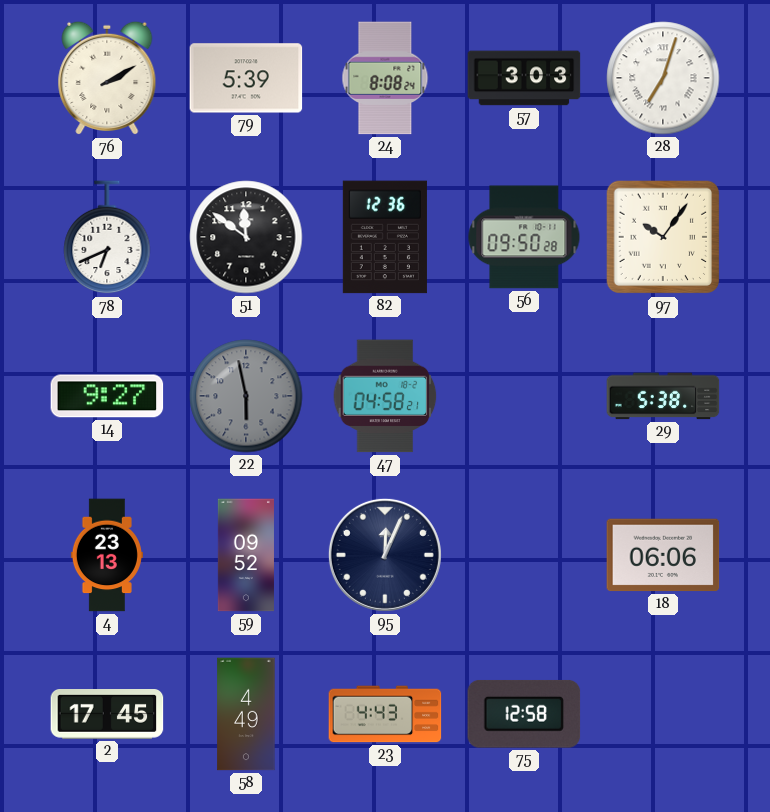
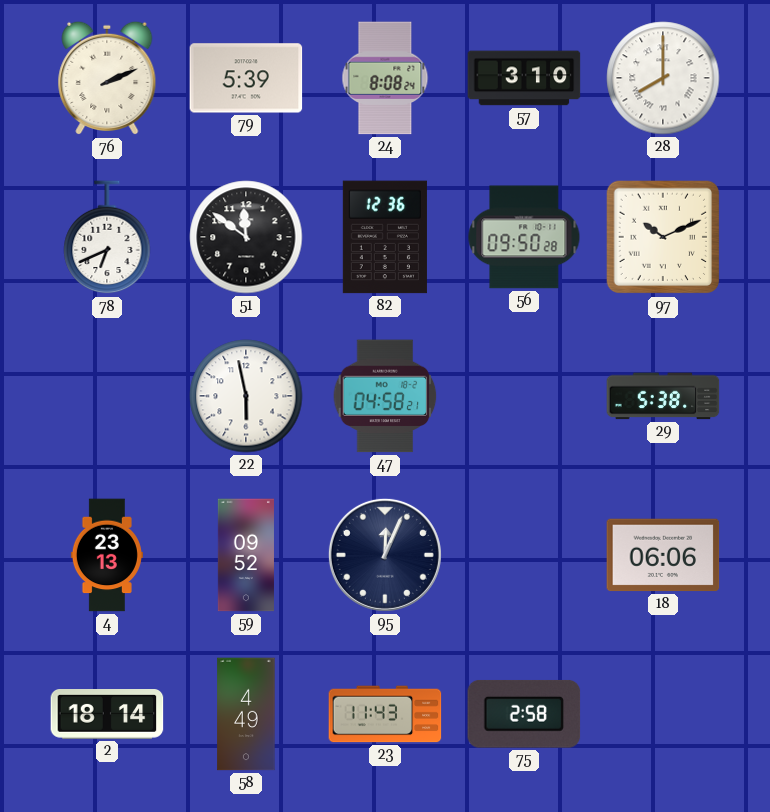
76: 2:10 -> 2:11 (107, 78)
57: 3:03 -> 3:10 (524, 78)
28: 7:03 -> 8:00 (663, 78)
97: 10:06 -> 10:11 (663, 237)
14: 9:27 -> none (107, 396)
22 dial: grey -> white (246, 396)
2: 17:45 -> 18:14 (107, 715)
23: 4:43 -> 11:43 (385, 714)
75: 12:58 -> 2:58 (524, 714)
